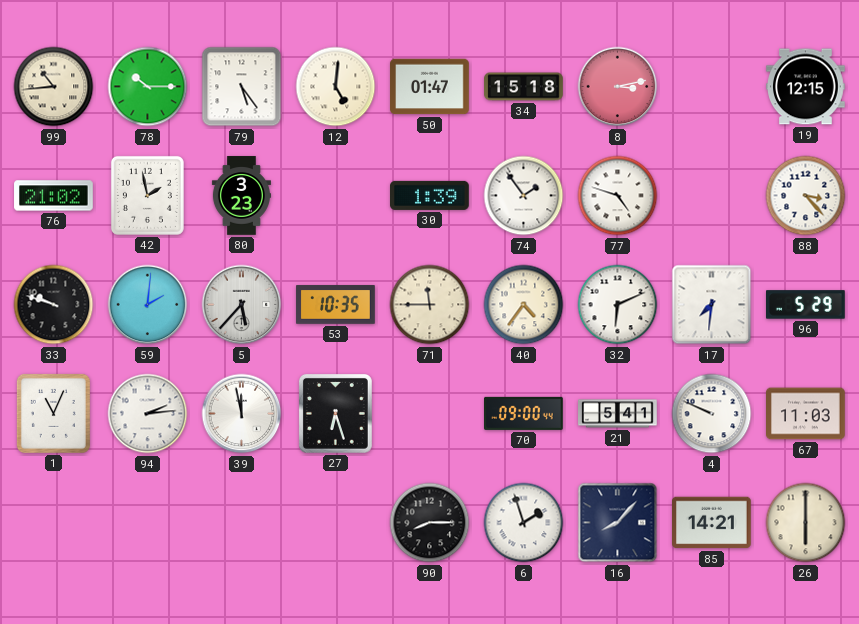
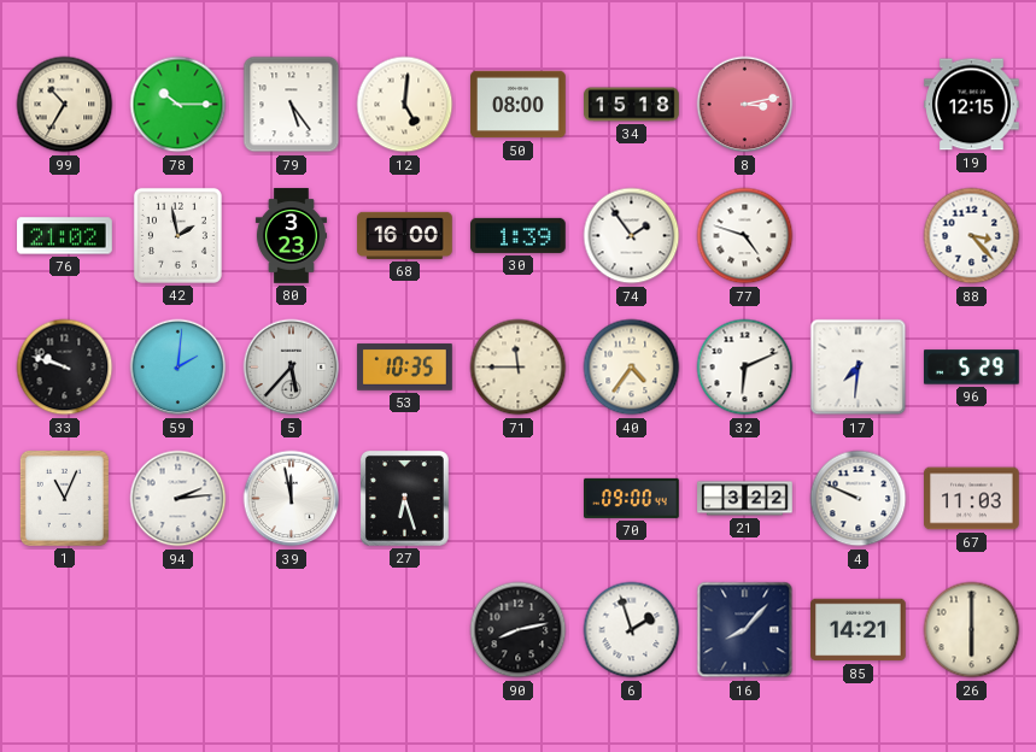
99: 10:44 -> 10:35 (65, 105)
50: 01:47 -> 08:00 (519, 105)
68: none -> 16:00 (405, 235)
21: 5:41 -> 3:22 (745, 499)
90: 8:15 -> 8:13 (519, 630)
